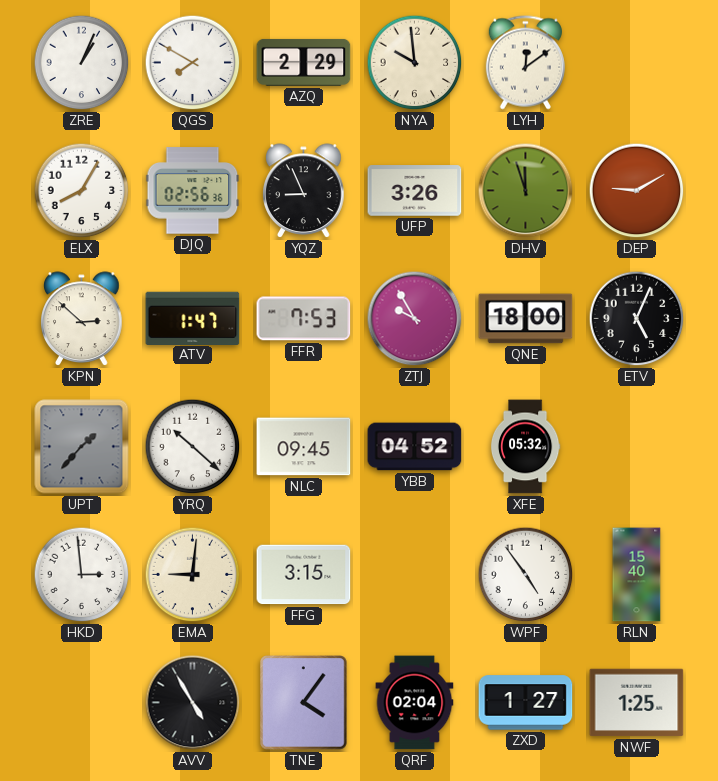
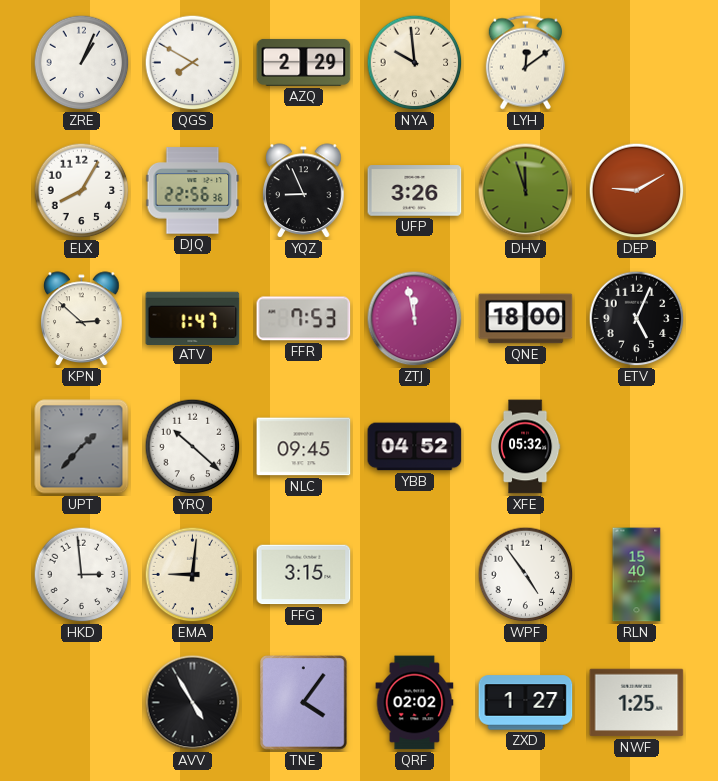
DJQ: 02:56 -> 22:56 (193, 191)
ZTJ: 9:55 -> 11:58 (415, 319)
QRF: 02:04 -> 02:02 (415, 703)
